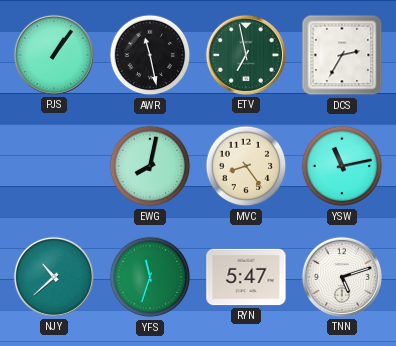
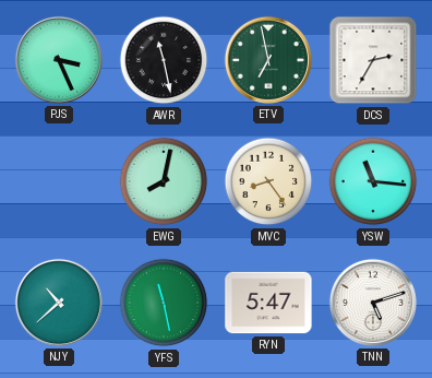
PJS: 1:06 -> 3:26 (59, 60)
YSW: 11:13 -> 11:16 (373, 181)
YFS: 11:33 -> 11:28 (164, 303)
